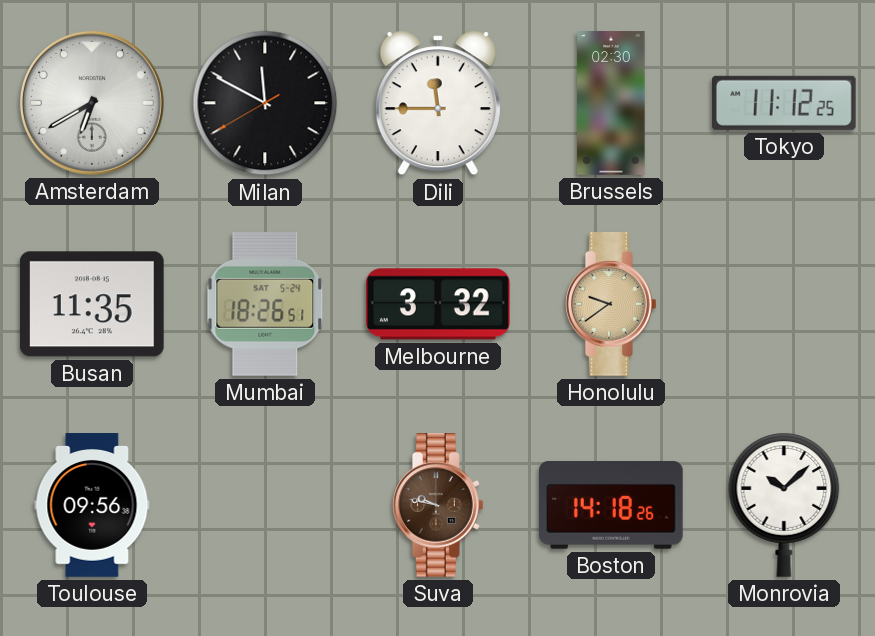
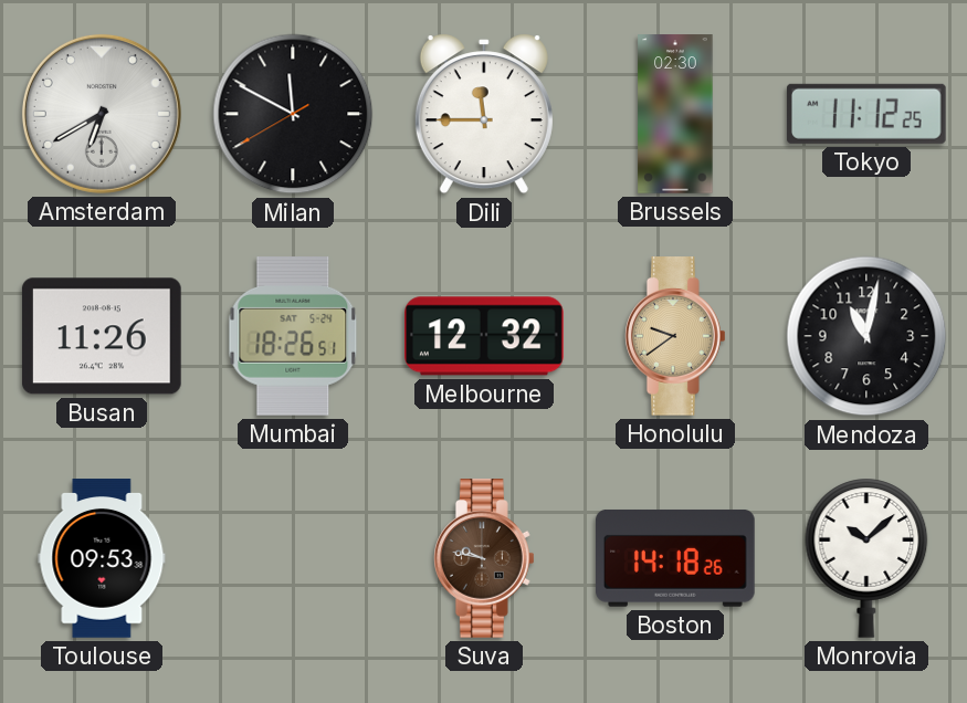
Busan: 11:35 -> 11:26 (102, 336)
Melbourne: 3:32 -> 12:32 (485, 336)
Mendoza: none -> 11:02 (866, 336)
Toulouse: 09:56 -> 09:53 (102, 558)
